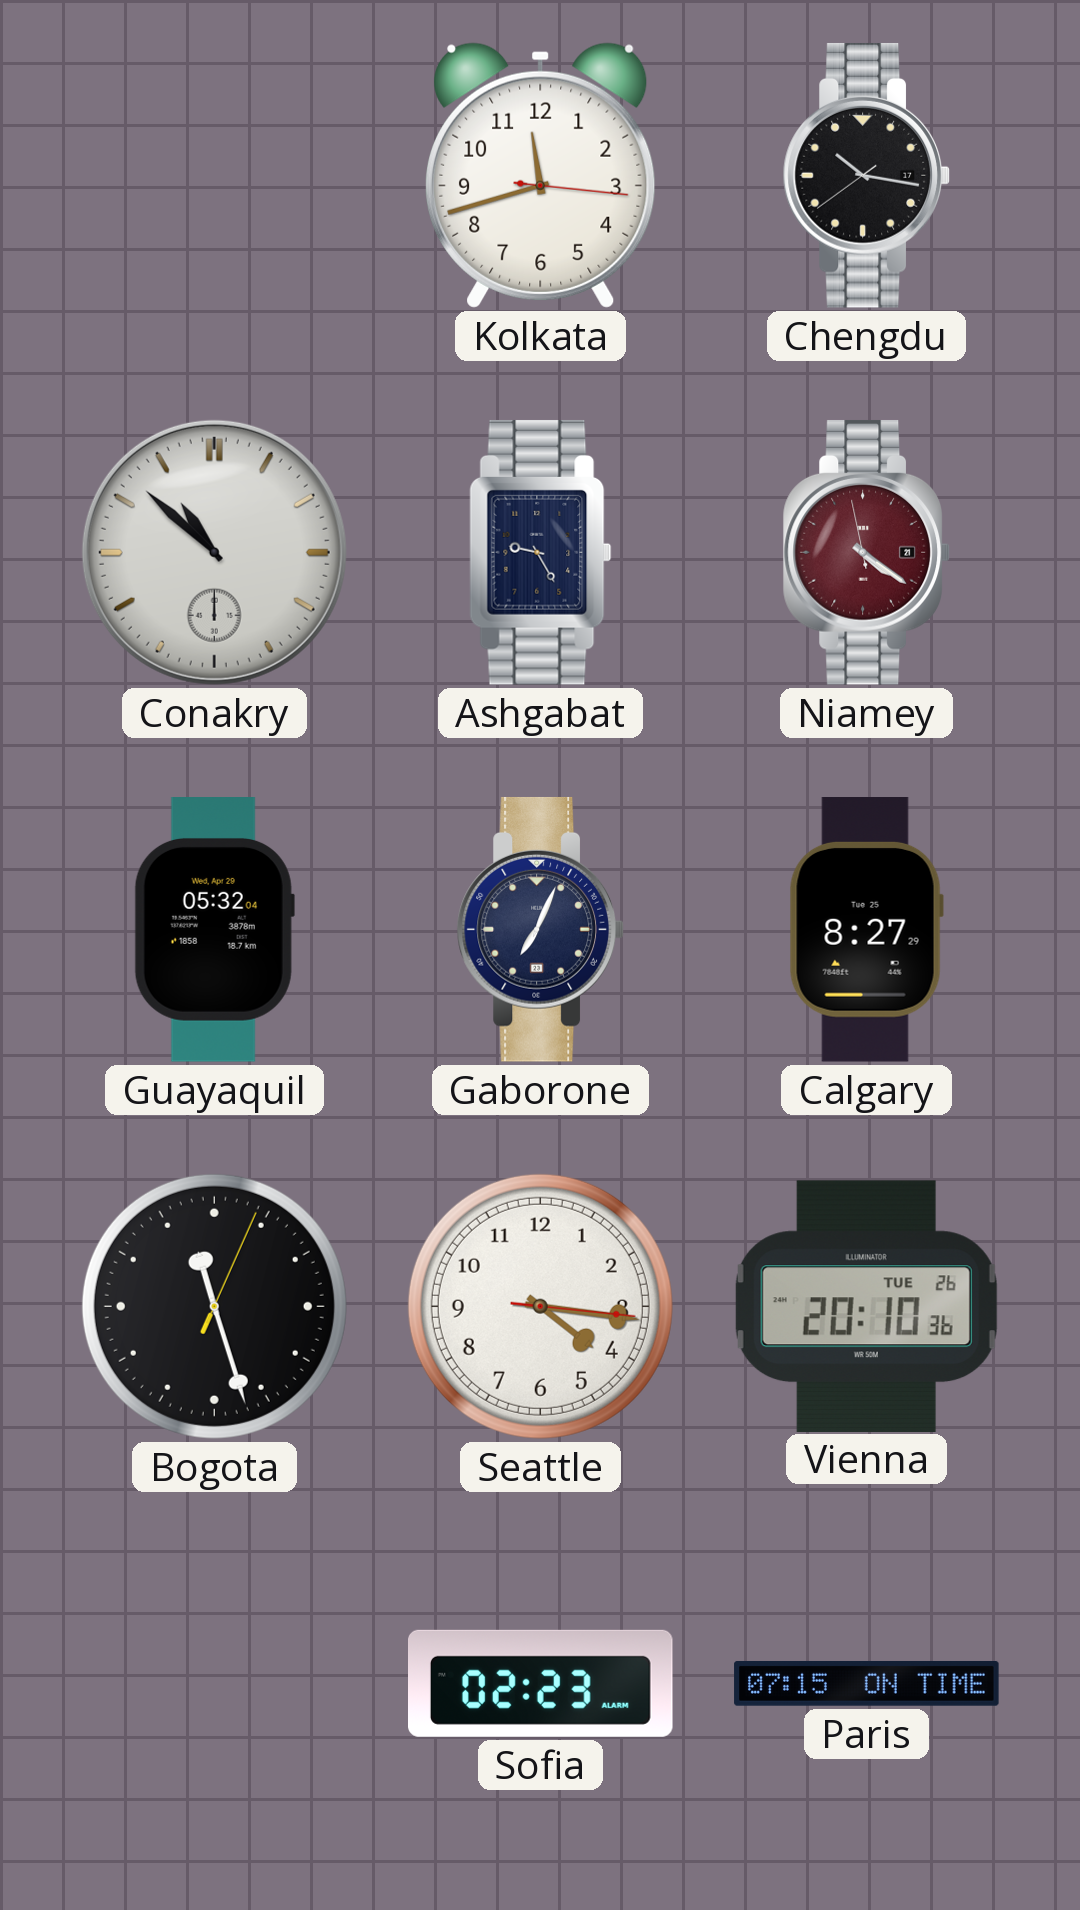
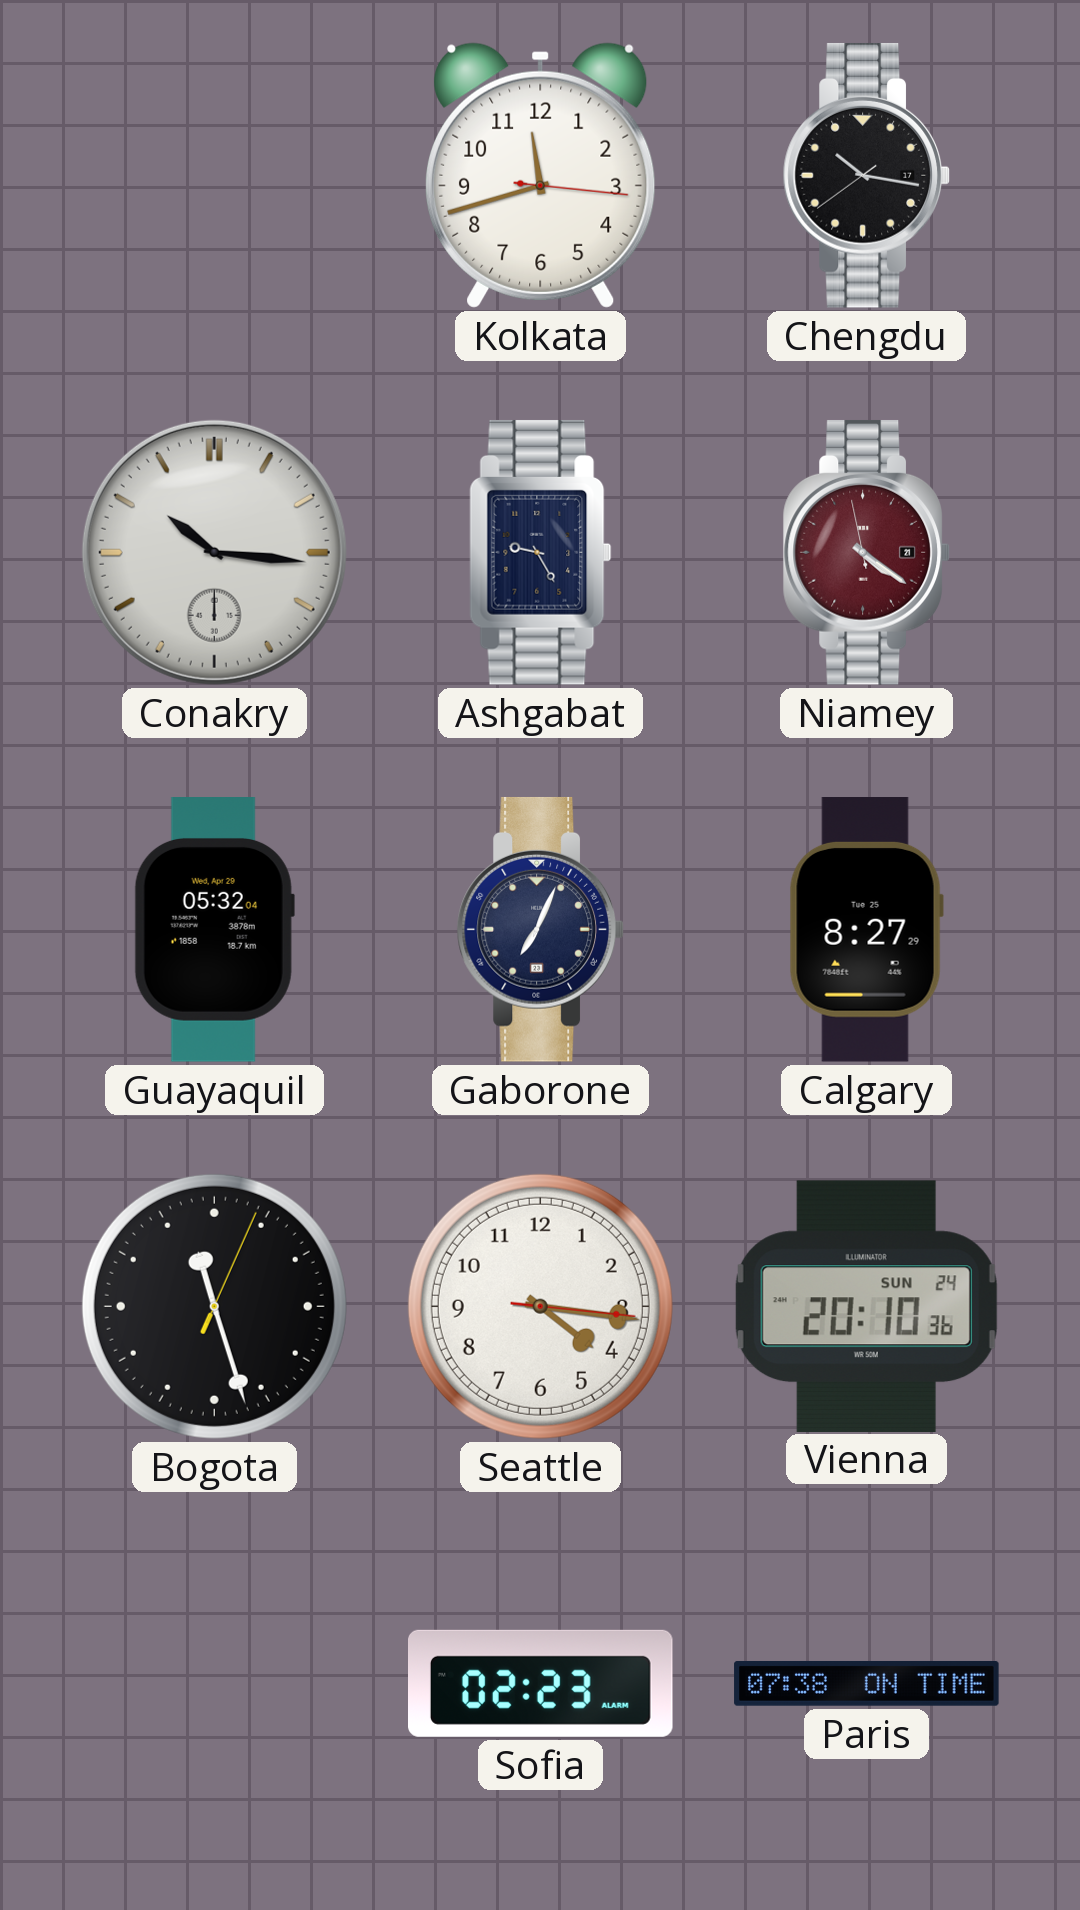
Conakry: 10:52 -> 10:16 (214, 552)
Vienna date: TUE 26 -> SUN 24 (866, 1306)
Paris: 07:15 -> 07:38 (867, 1683)
